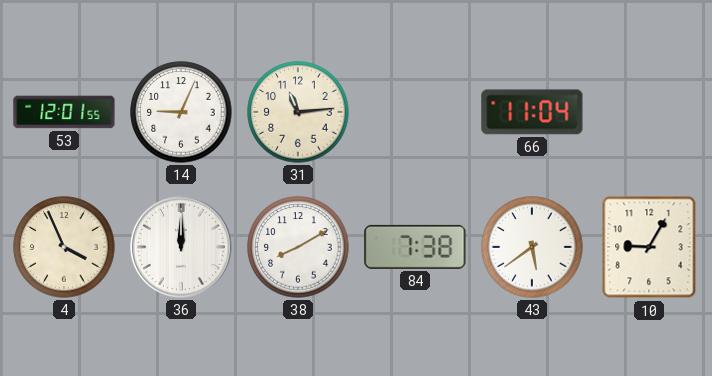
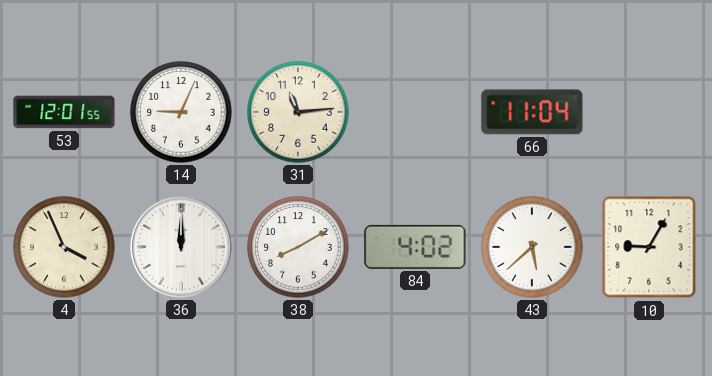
84: 7:38 -> 4:02 (415, 247)
43: 5:39 -> 5:38 (532, 247)
